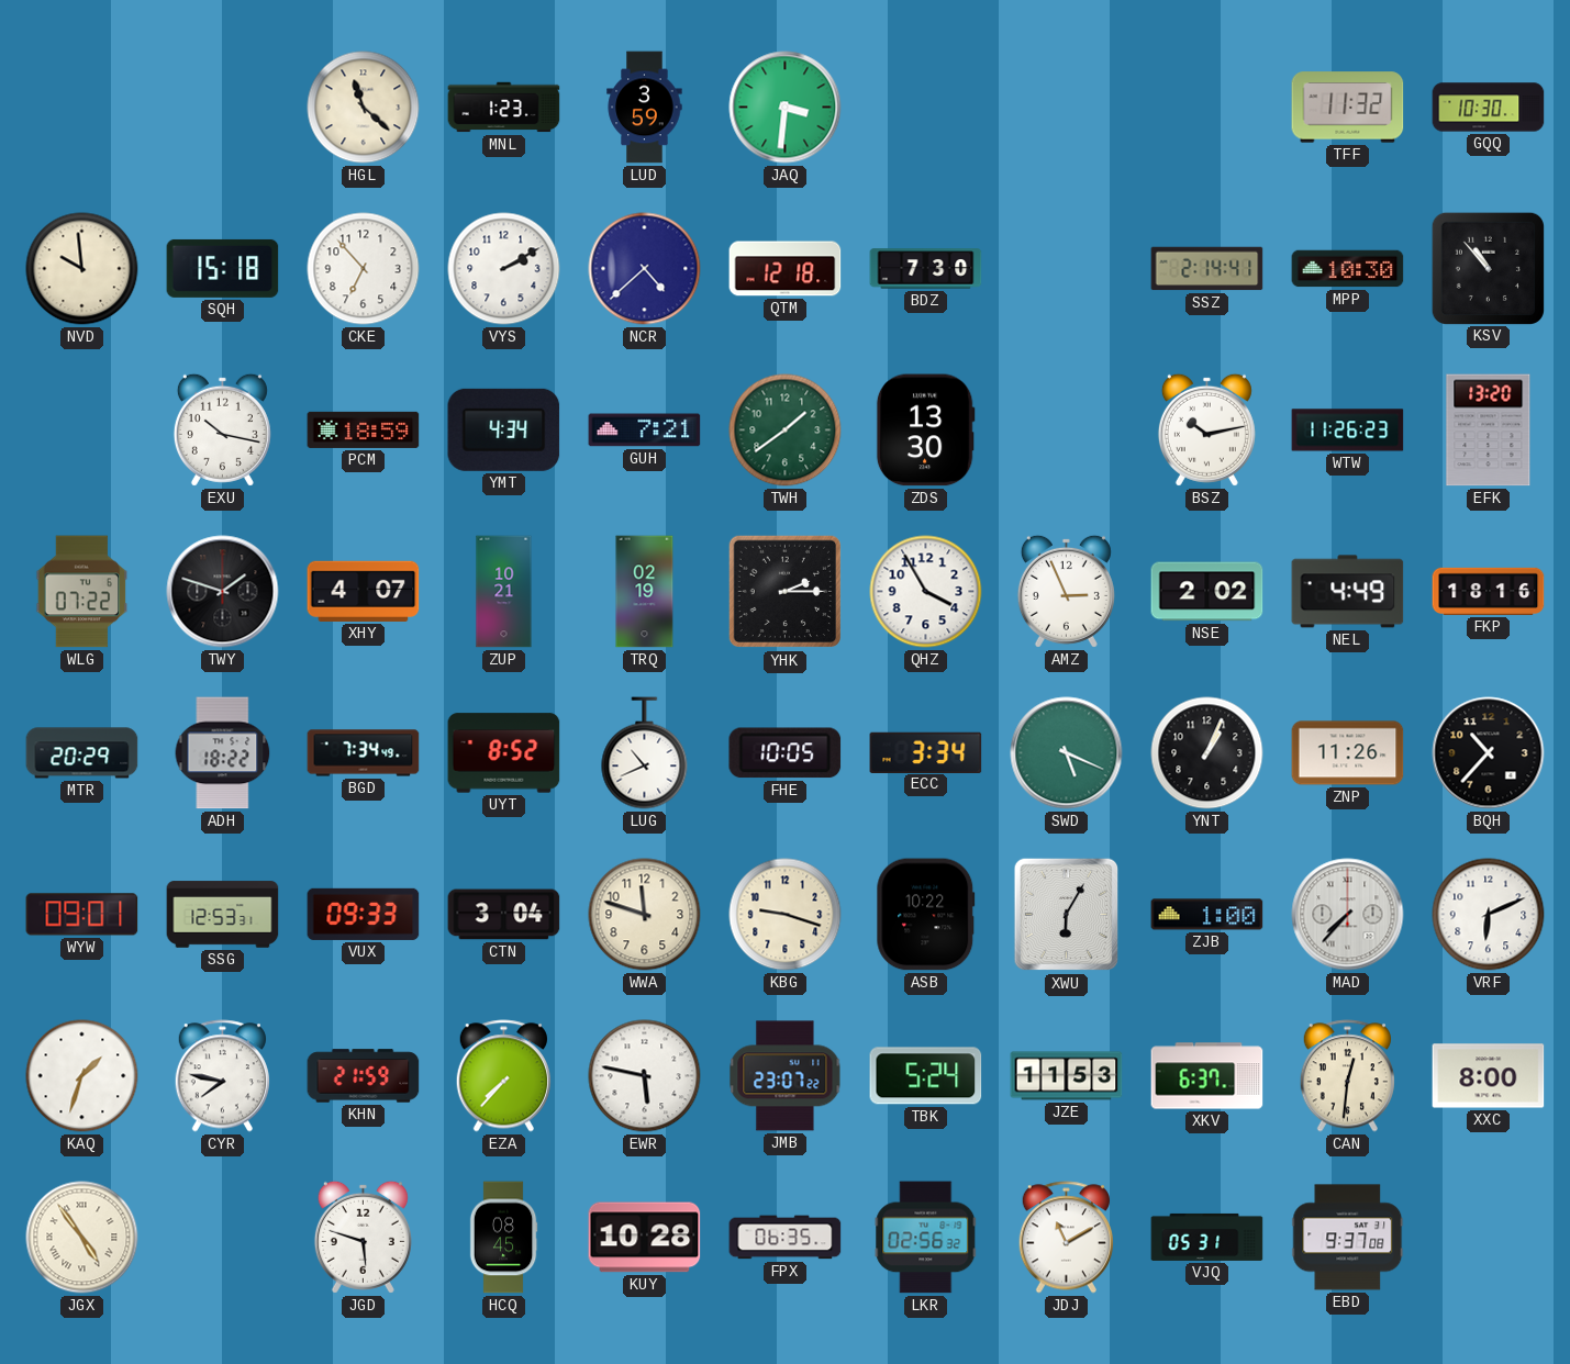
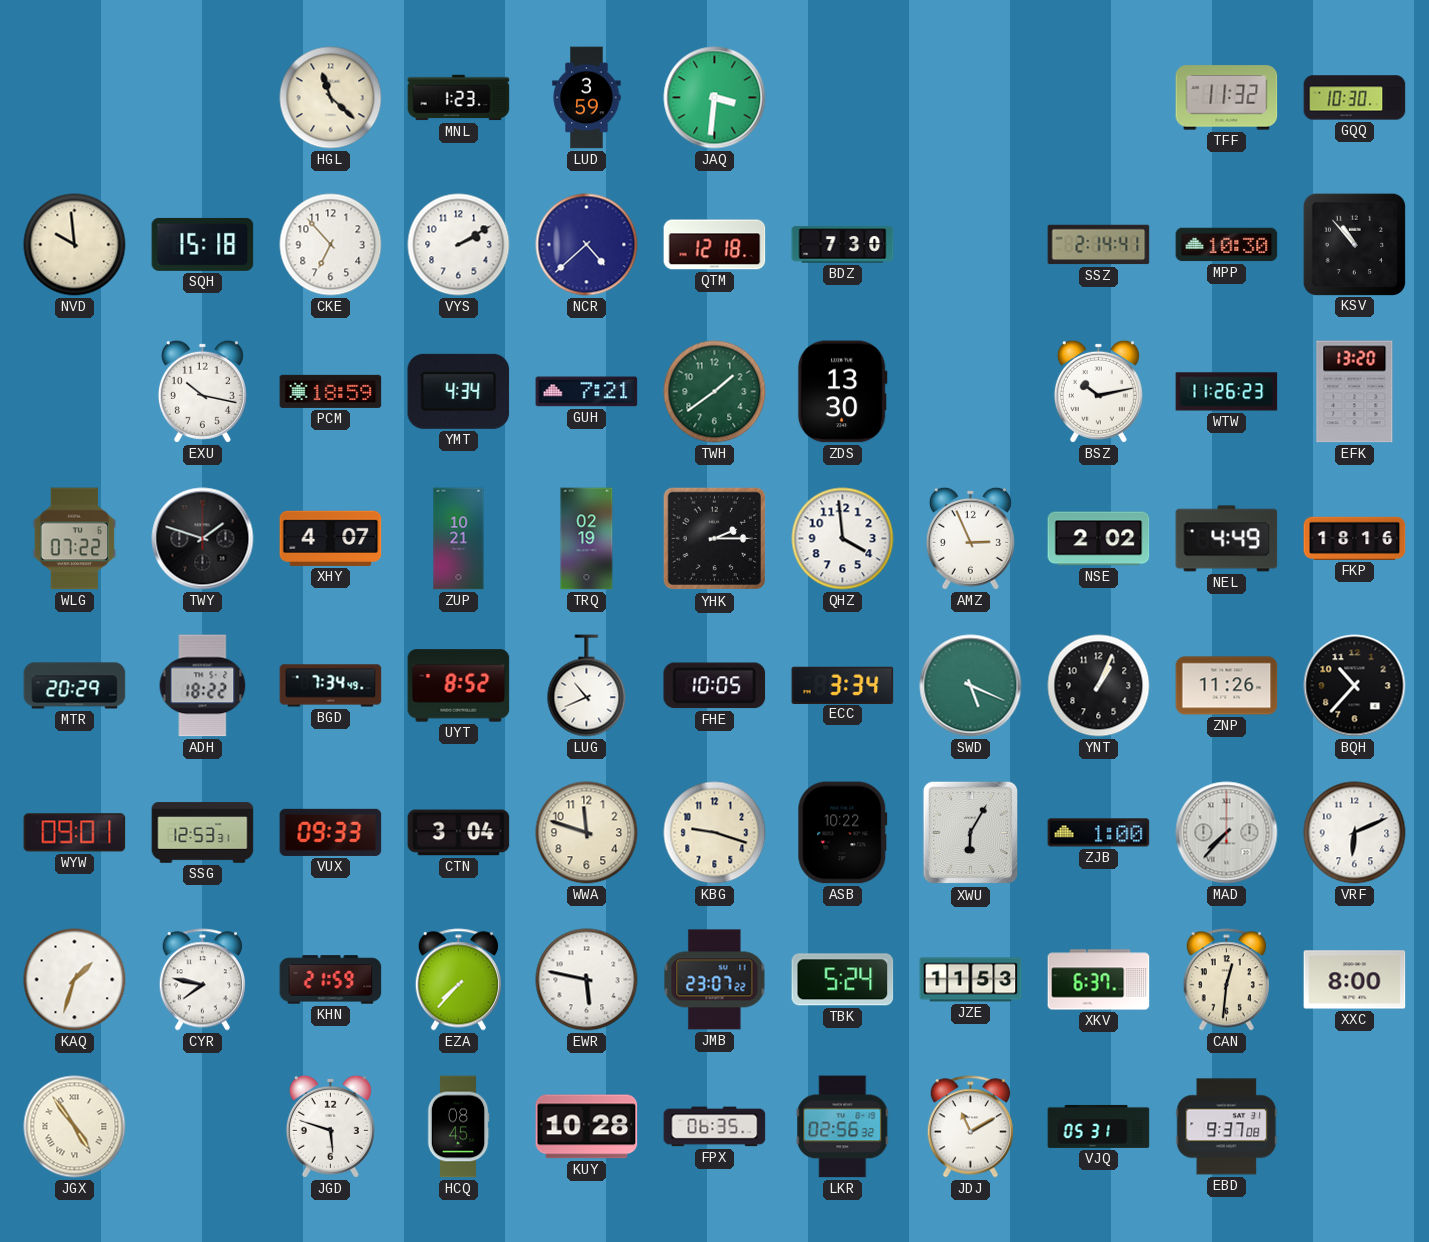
QHZ: 3:55 -> 3:59 (843, 539)
